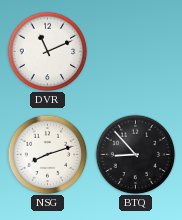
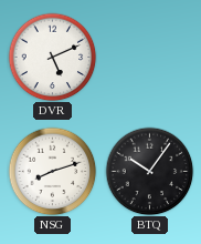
DVR: 11:11 -> 5:11 (52, 57)
BTQ: 8:53 -> 10:06 (149, 171)
